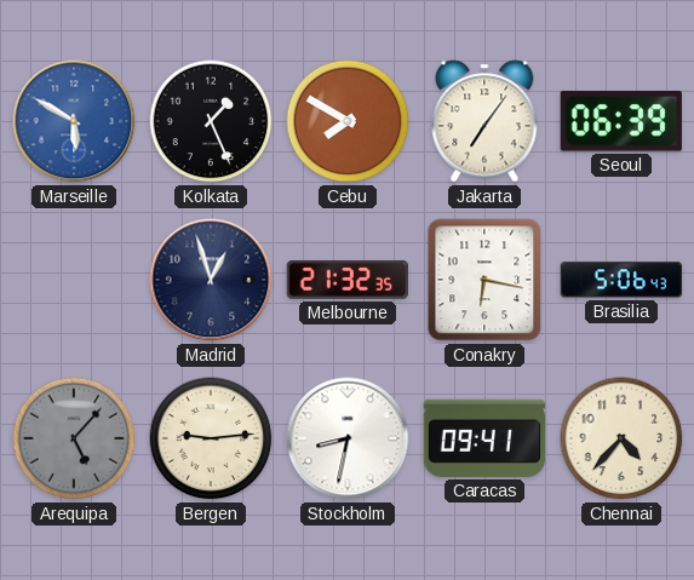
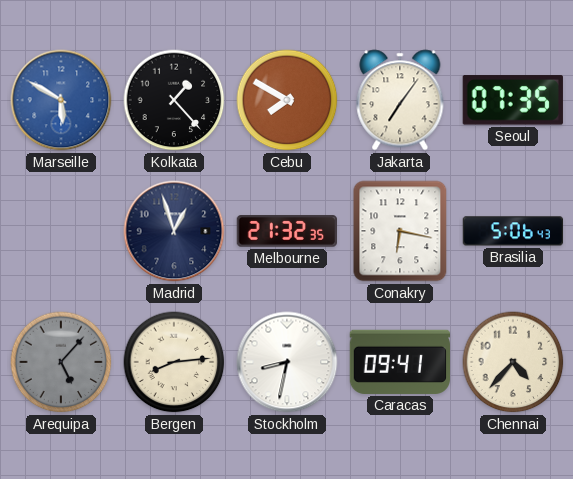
Kolkata: 1:26 -> 1:23 (174, 100)
Seoul: 06:39 -> 07:35 (513, 100)
Bergen: 9:14 -> 8:14 (174, 362)
